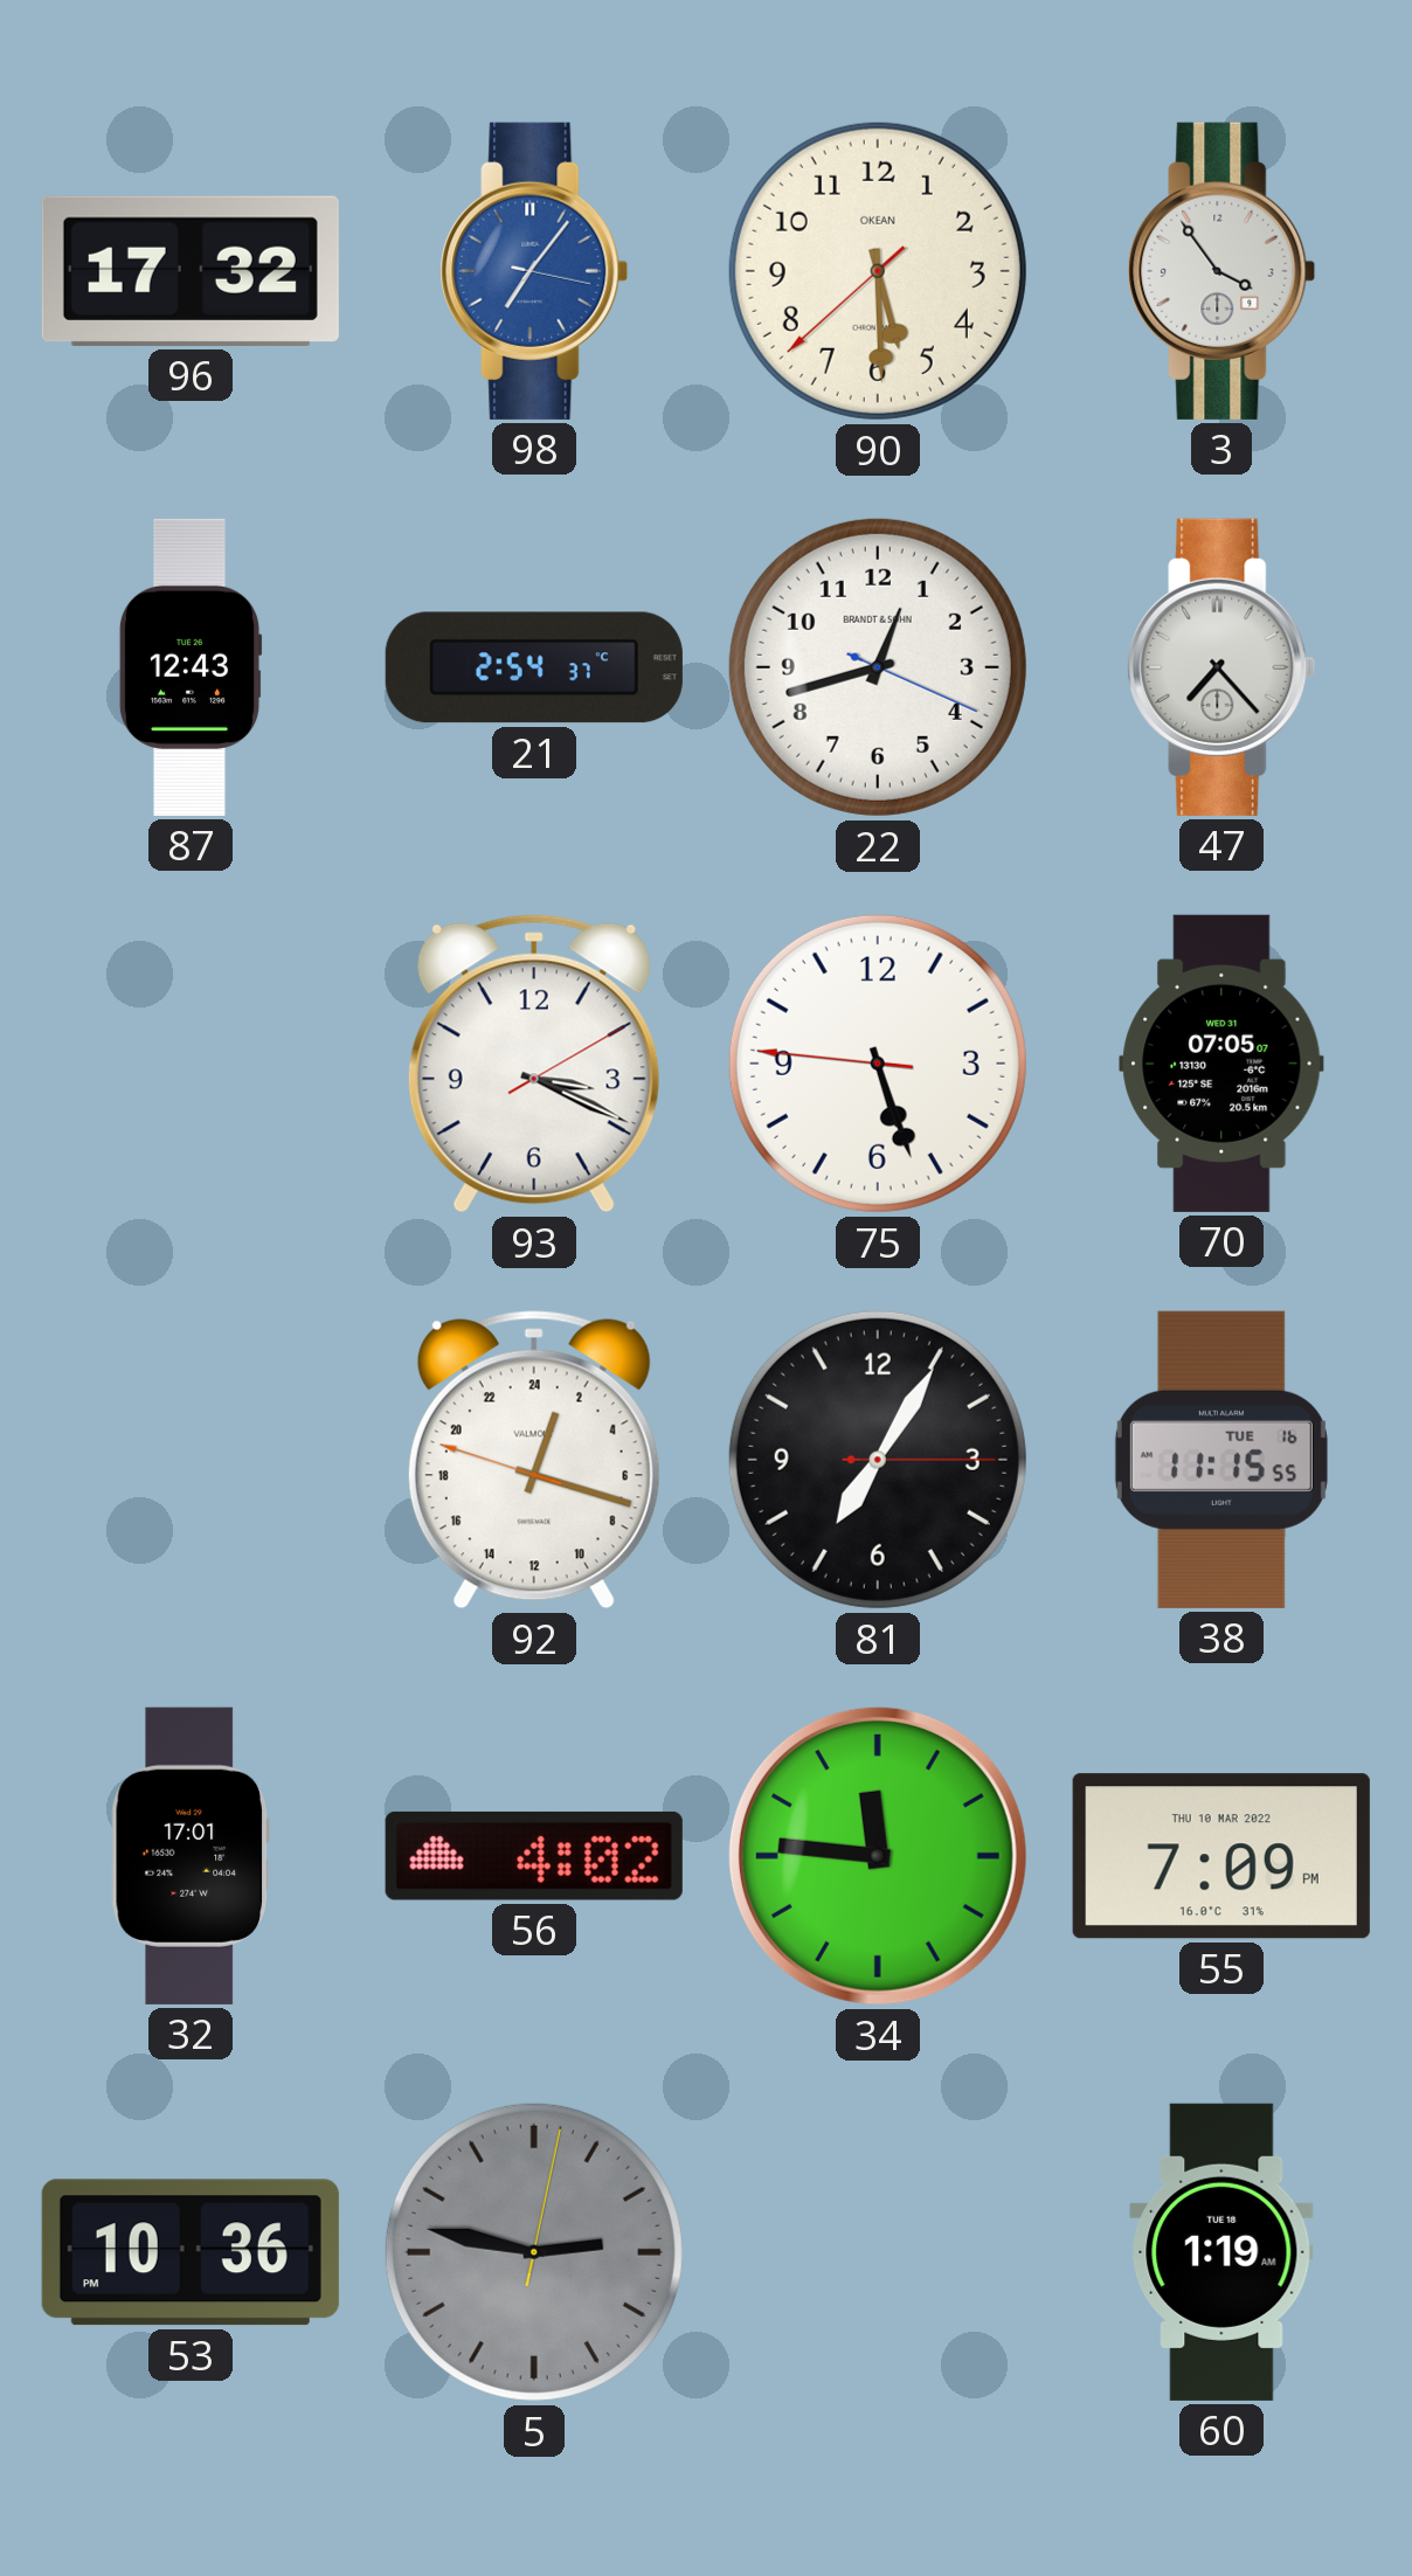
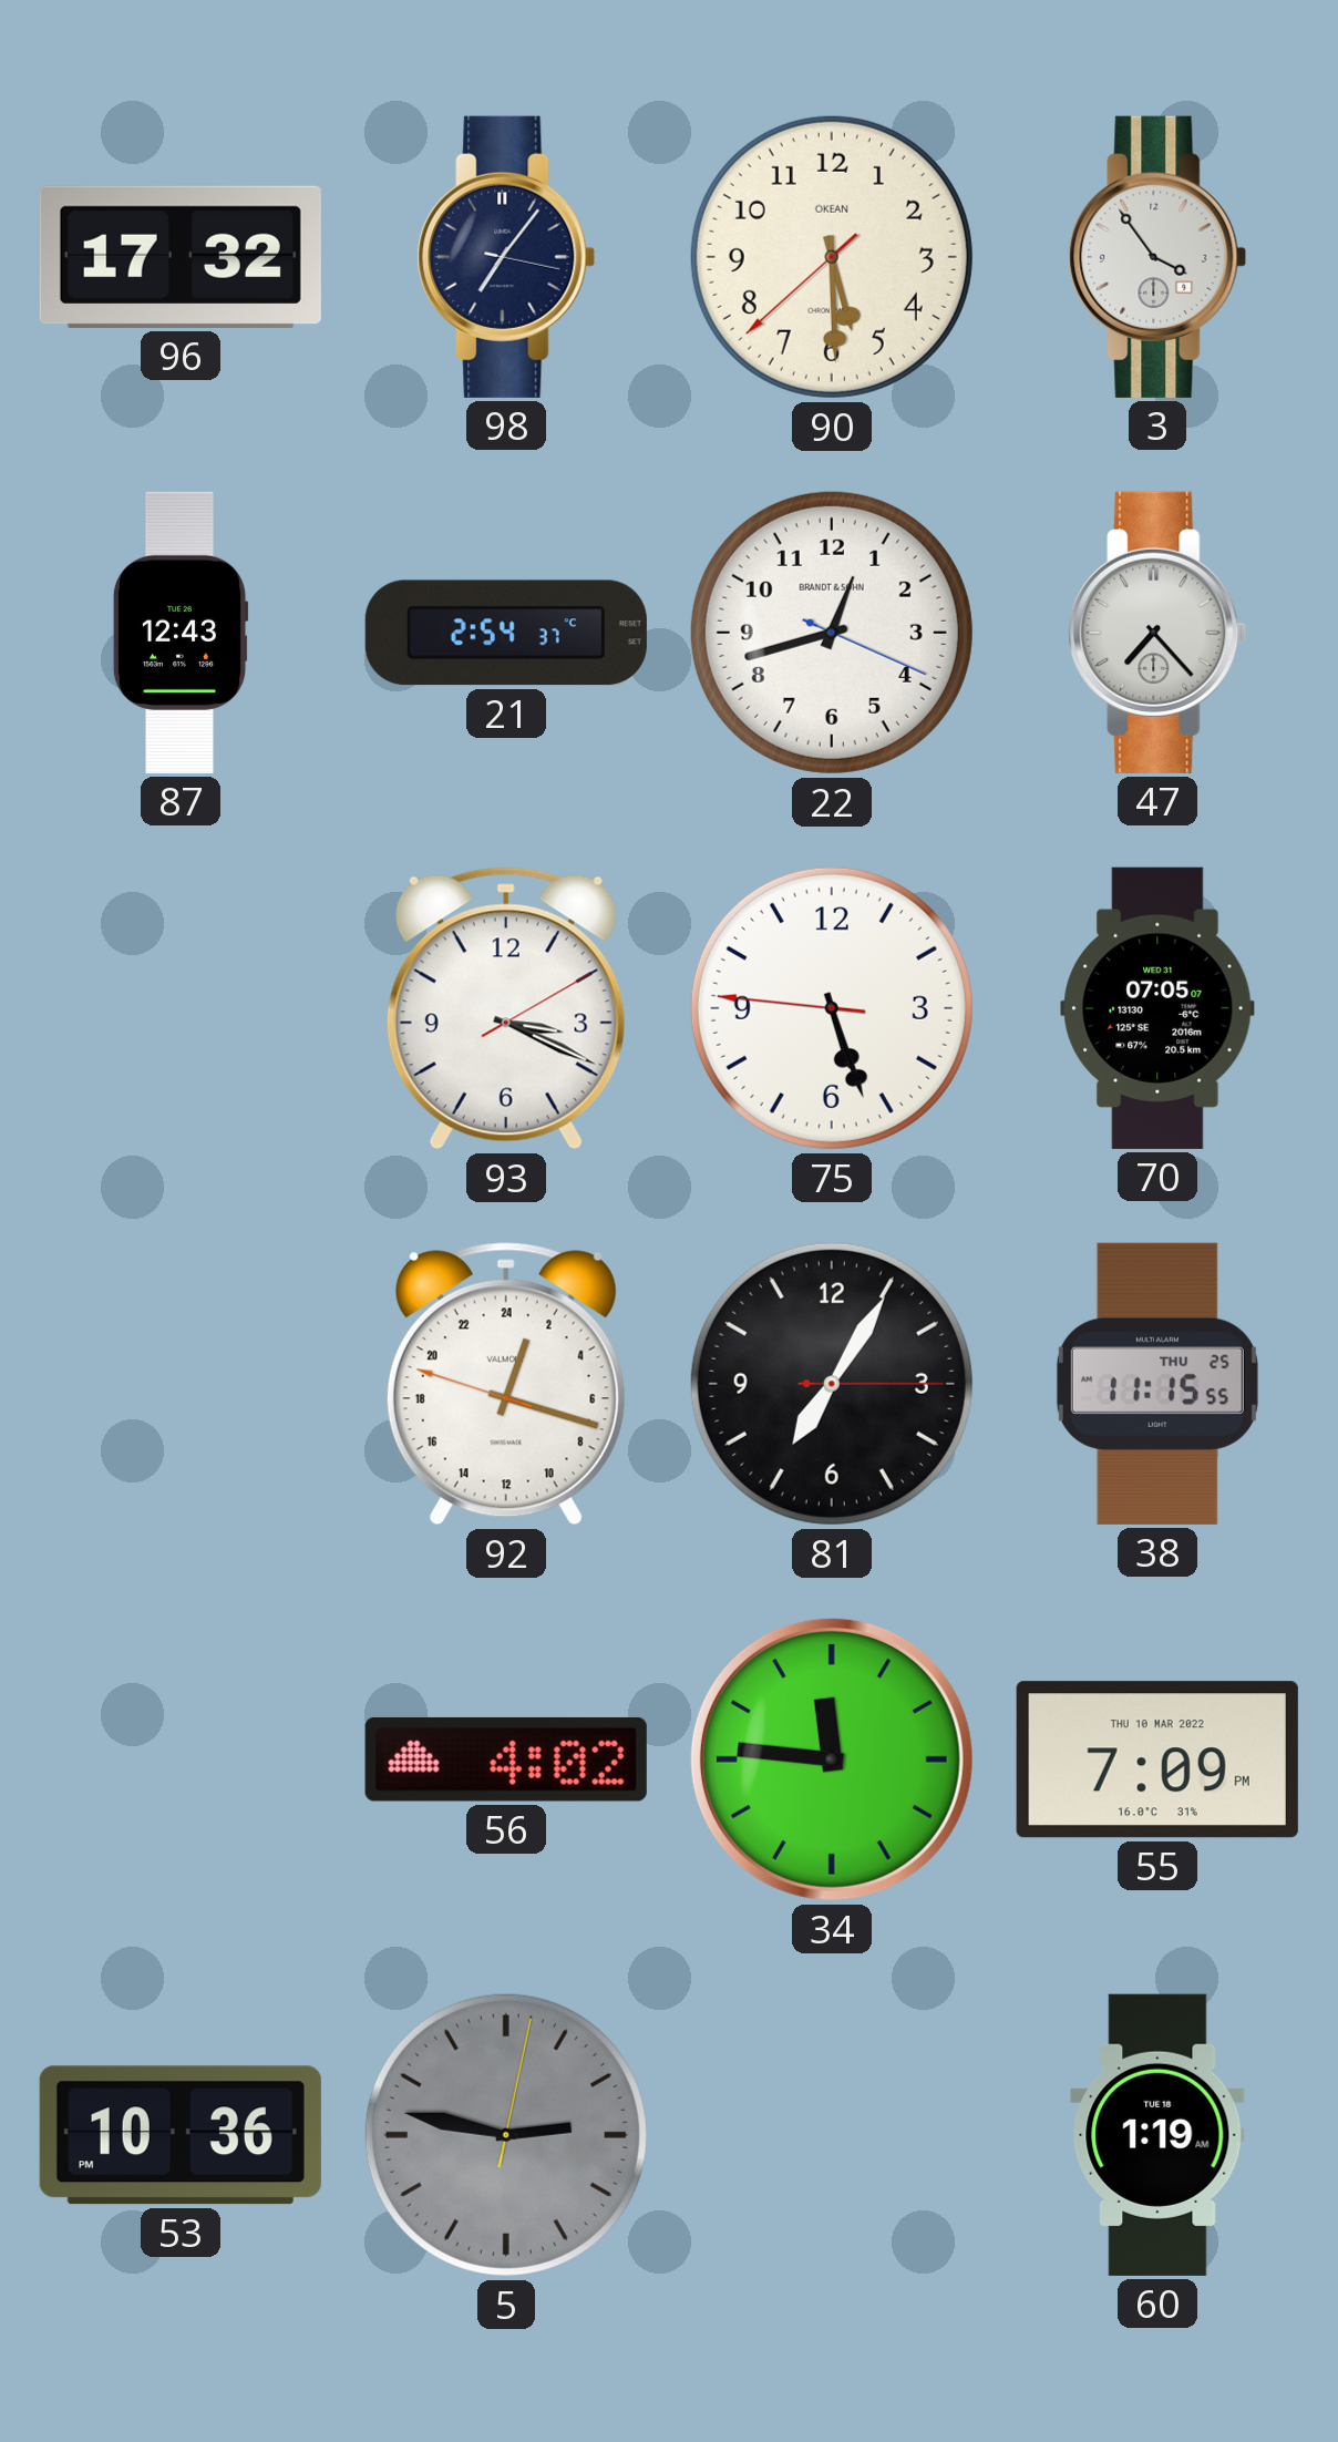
98 dial: blue -> navy (506, 257)
38 date: TUE 16 -> THU 25 (1157, 1384)
32: 17:01 -> none (189, 1856)
